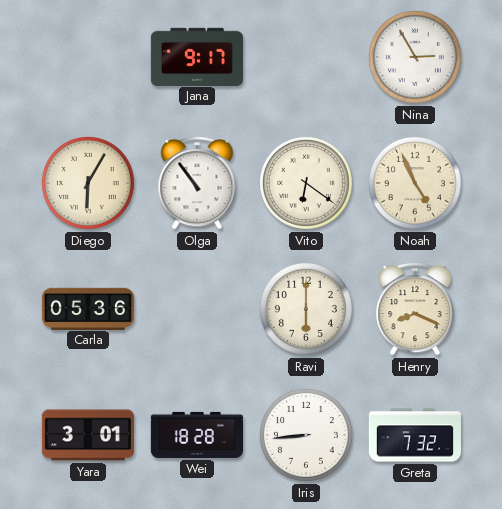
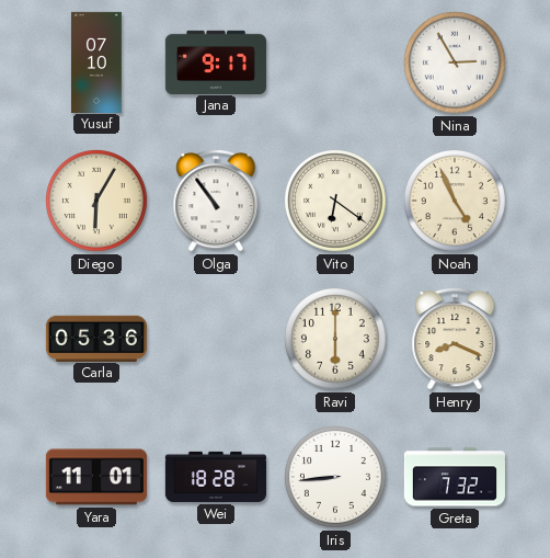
Yusuf: none -> 07:10 (96, 61)
Yara: 3:01 -> 11:01 (96, 477)
